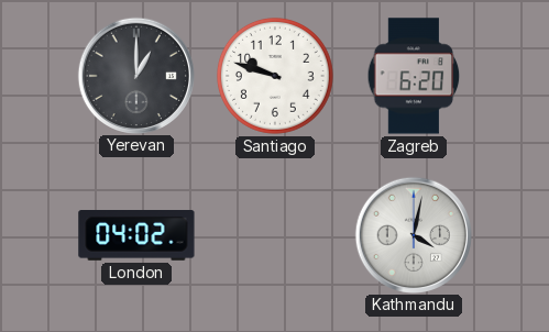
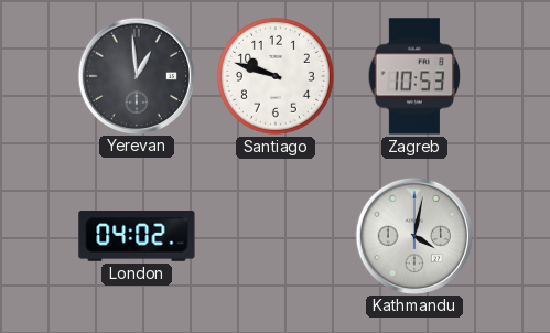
Yerevan: 1:00 -> 12:59 (136, 75)
Zagreb: 6:20 -> 10:53 (414, 76)
